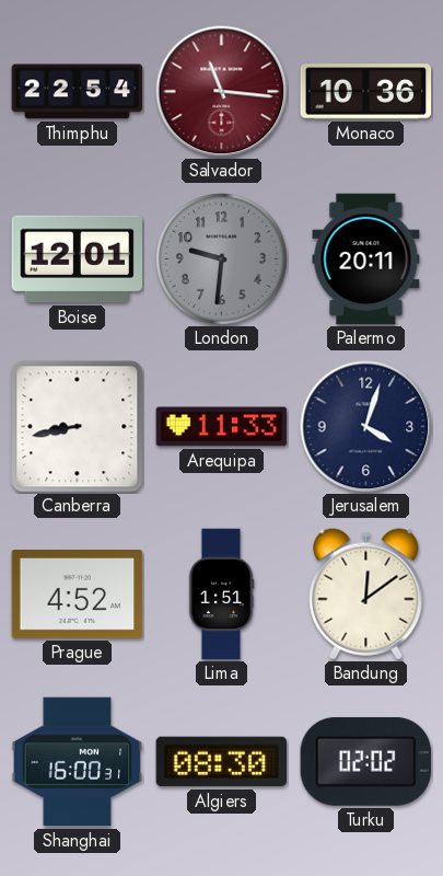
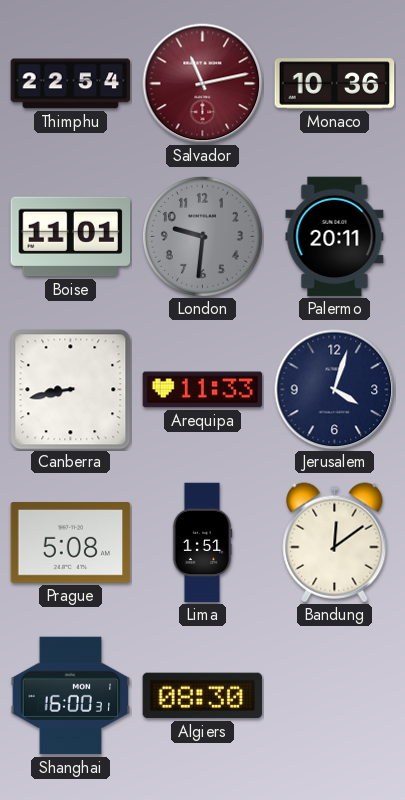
Salvador: 11:16 -> 11:13 (203, 84)
Boise: 12:01 -> 11:01 (71, 237)
Prague: 4:52 -> 5:08 (71, 543)
Turku: 02:02 -> none (366, 761)
